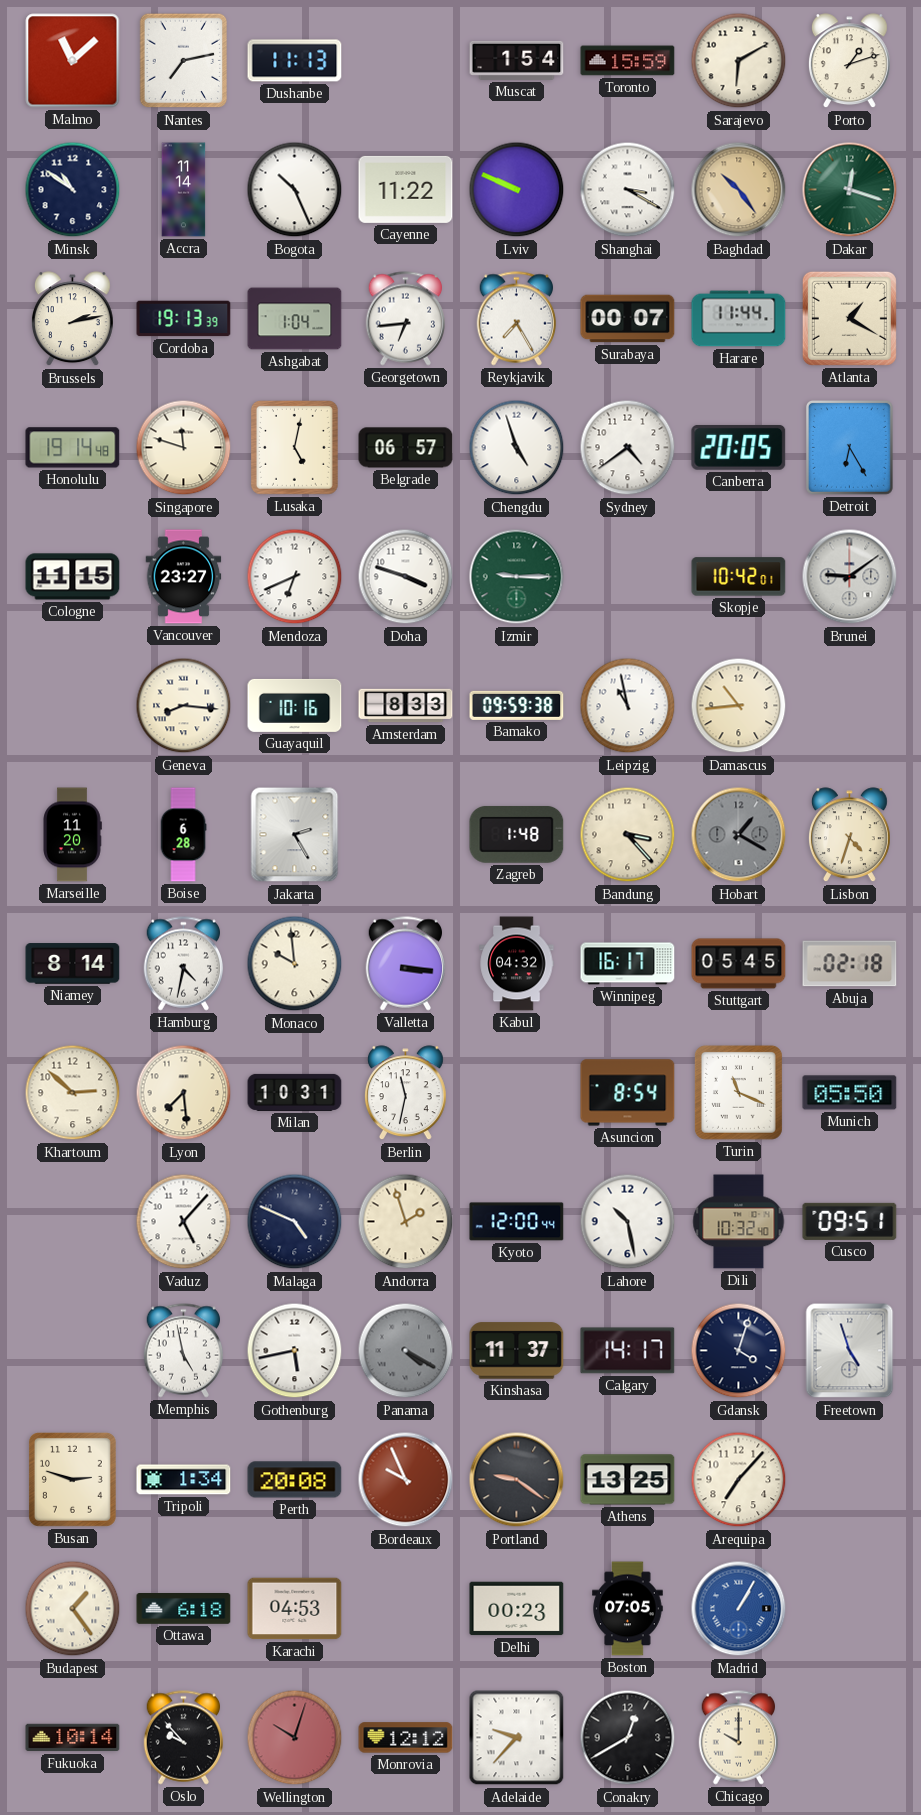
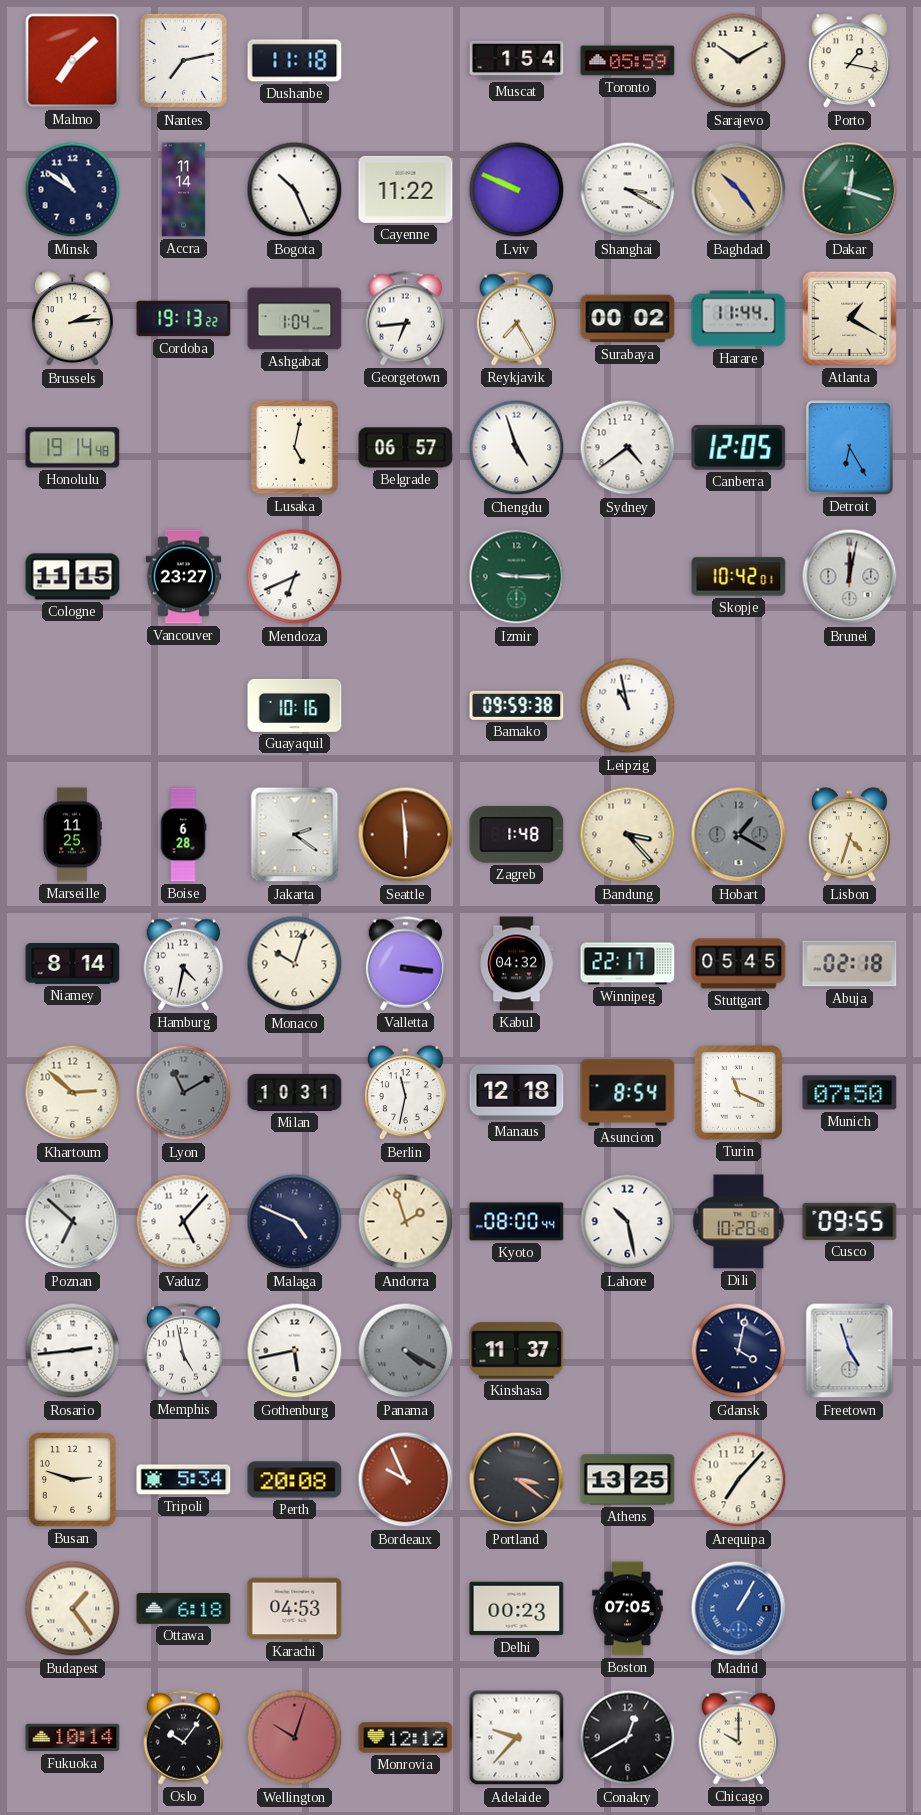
Malmo: 11:08 -> 7:08 (73, 61)
Dushanbe: 11:13 -> 11:18 (295, 61)
Toronto: 15:59 -> 05:59 (628, 61)
Sarajevo: 6:10 -> 10:10 (739, 61)
Porto: 1:12 -> 1:17 (849, 61)
Brussels: 2:13 -> 2:14 (72, 319)
Cordoba: 19:13:39 -> 19:13:22 (184, 319)
Surabaya: 00:07 -> 00:02 (628, 319)
Singapore: 11:48 -> none (184, 448)
Canberra: 20:05 -> 12:05 (739, 447)
Doha: 3:48 -> none (406, 577)
Brunei: 9:09 -> 12:02 (850, 577)
Geneva: 8:16 -> none (184, 706)
Amsterdam: 8:33 -> none (406, 706)
Damascus: 10:44 -> none (739, 706)
Marseille: 11:20 -> 11:25 (72, 835)
Jakarta: 2:25 -> 2:21 (295, 835)
Seattle: none -> 5:59 (406, 835)
Monaco: 9:59 -> 10:03 (295, 964)
Winnipeg: 16:17 -> 22:17 (628, 964)
Lyon: 7:29 -> 11:10 (184, 1093)
Lyon dial: cream -> grey (184, 1093)
Manaus: none -> 12:18 (517, 1092)
Munich: 05:50 -> 07:50 (850, 1093)
Poznan: none -> 6:52 (73, 1222)
Kyoto: 12:00 -> 08:00 (517, 1222)
Dili: 10:32 -> 10:28 (739, 1222)
Cusco: 09:51 -> 09:55 (850, 1221)
Rosario: none -> 2:44 (73, 1351)
Calgary: 14:17 -> none (628, 1351)
Gdansk: 4:03 -> 4:02 (739, 1351)
Tripoli: 1:34 -> 5:34 (184, 1480)
Portland: 9:21 -> 3:21 (517, 1480)
Oslo: 9:53 -> 10:06 (184, 1738)
